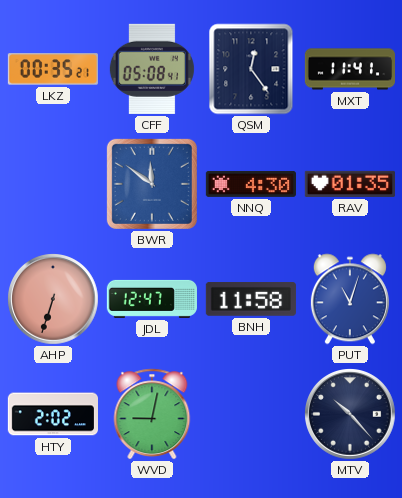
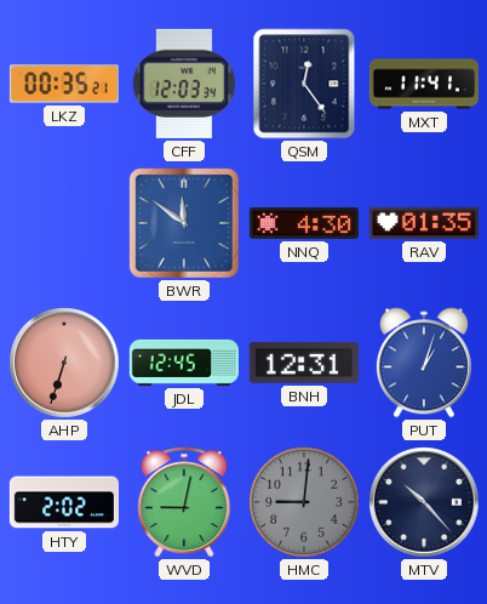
CFF: 05:08 -> 12:03 (184, 84)
JDL: 12:47 -> 12:45 (184, 363)
BNH: 11:58 -> 12:31 (304, 364)
PUT: 11:03 -> 1:03 (424, 363)
HMC: none -> 9:01 (304, 502)
